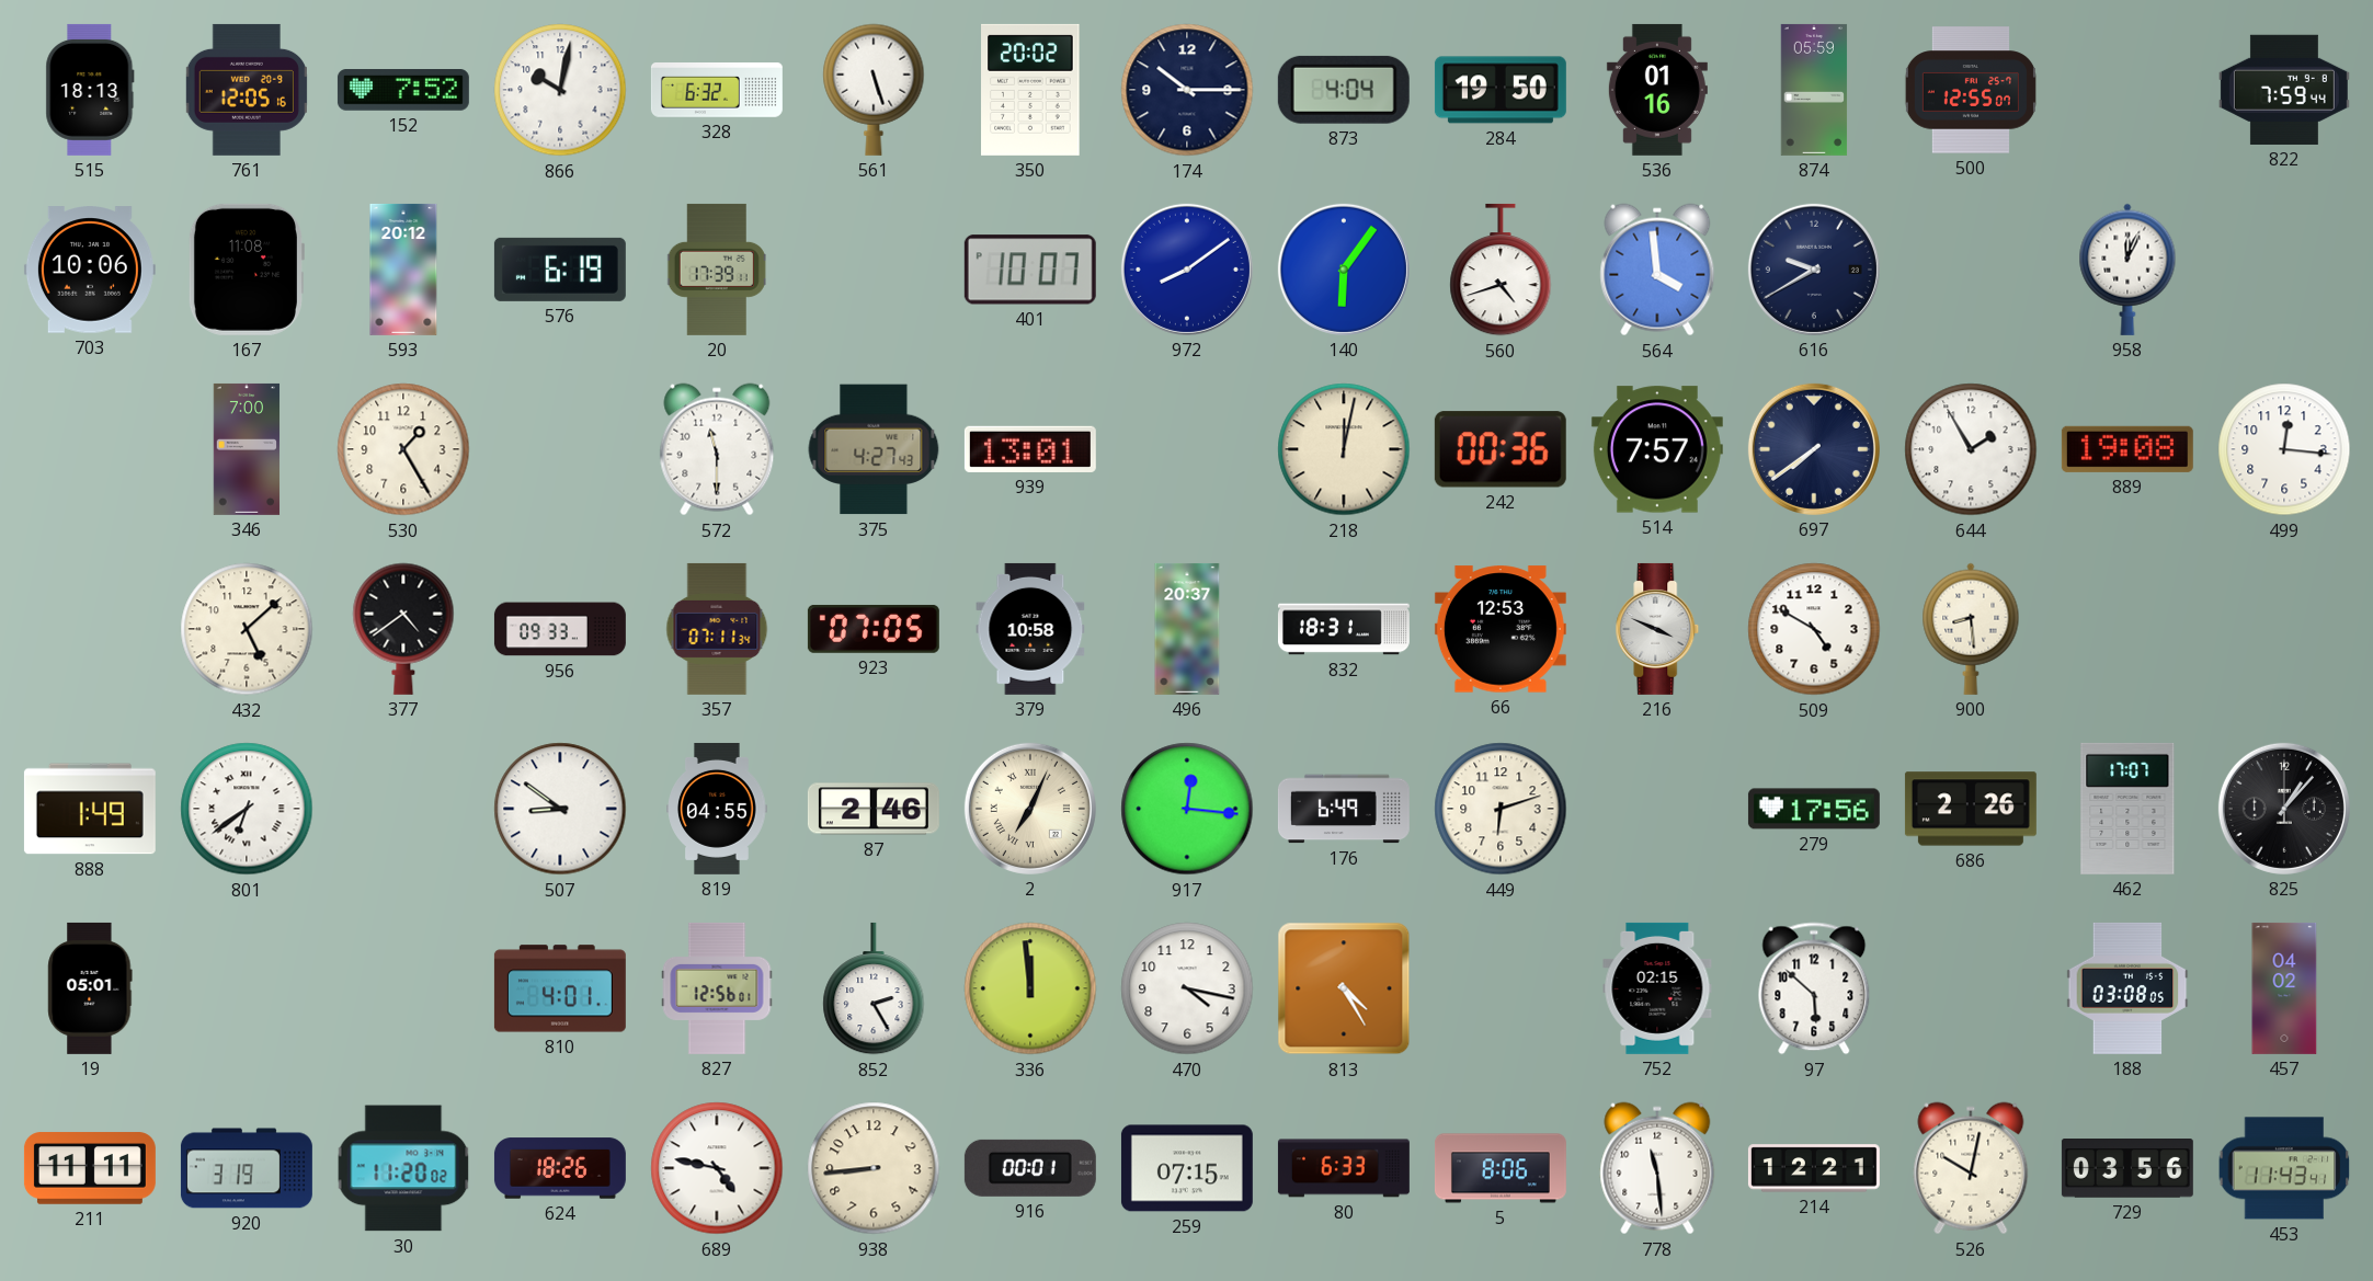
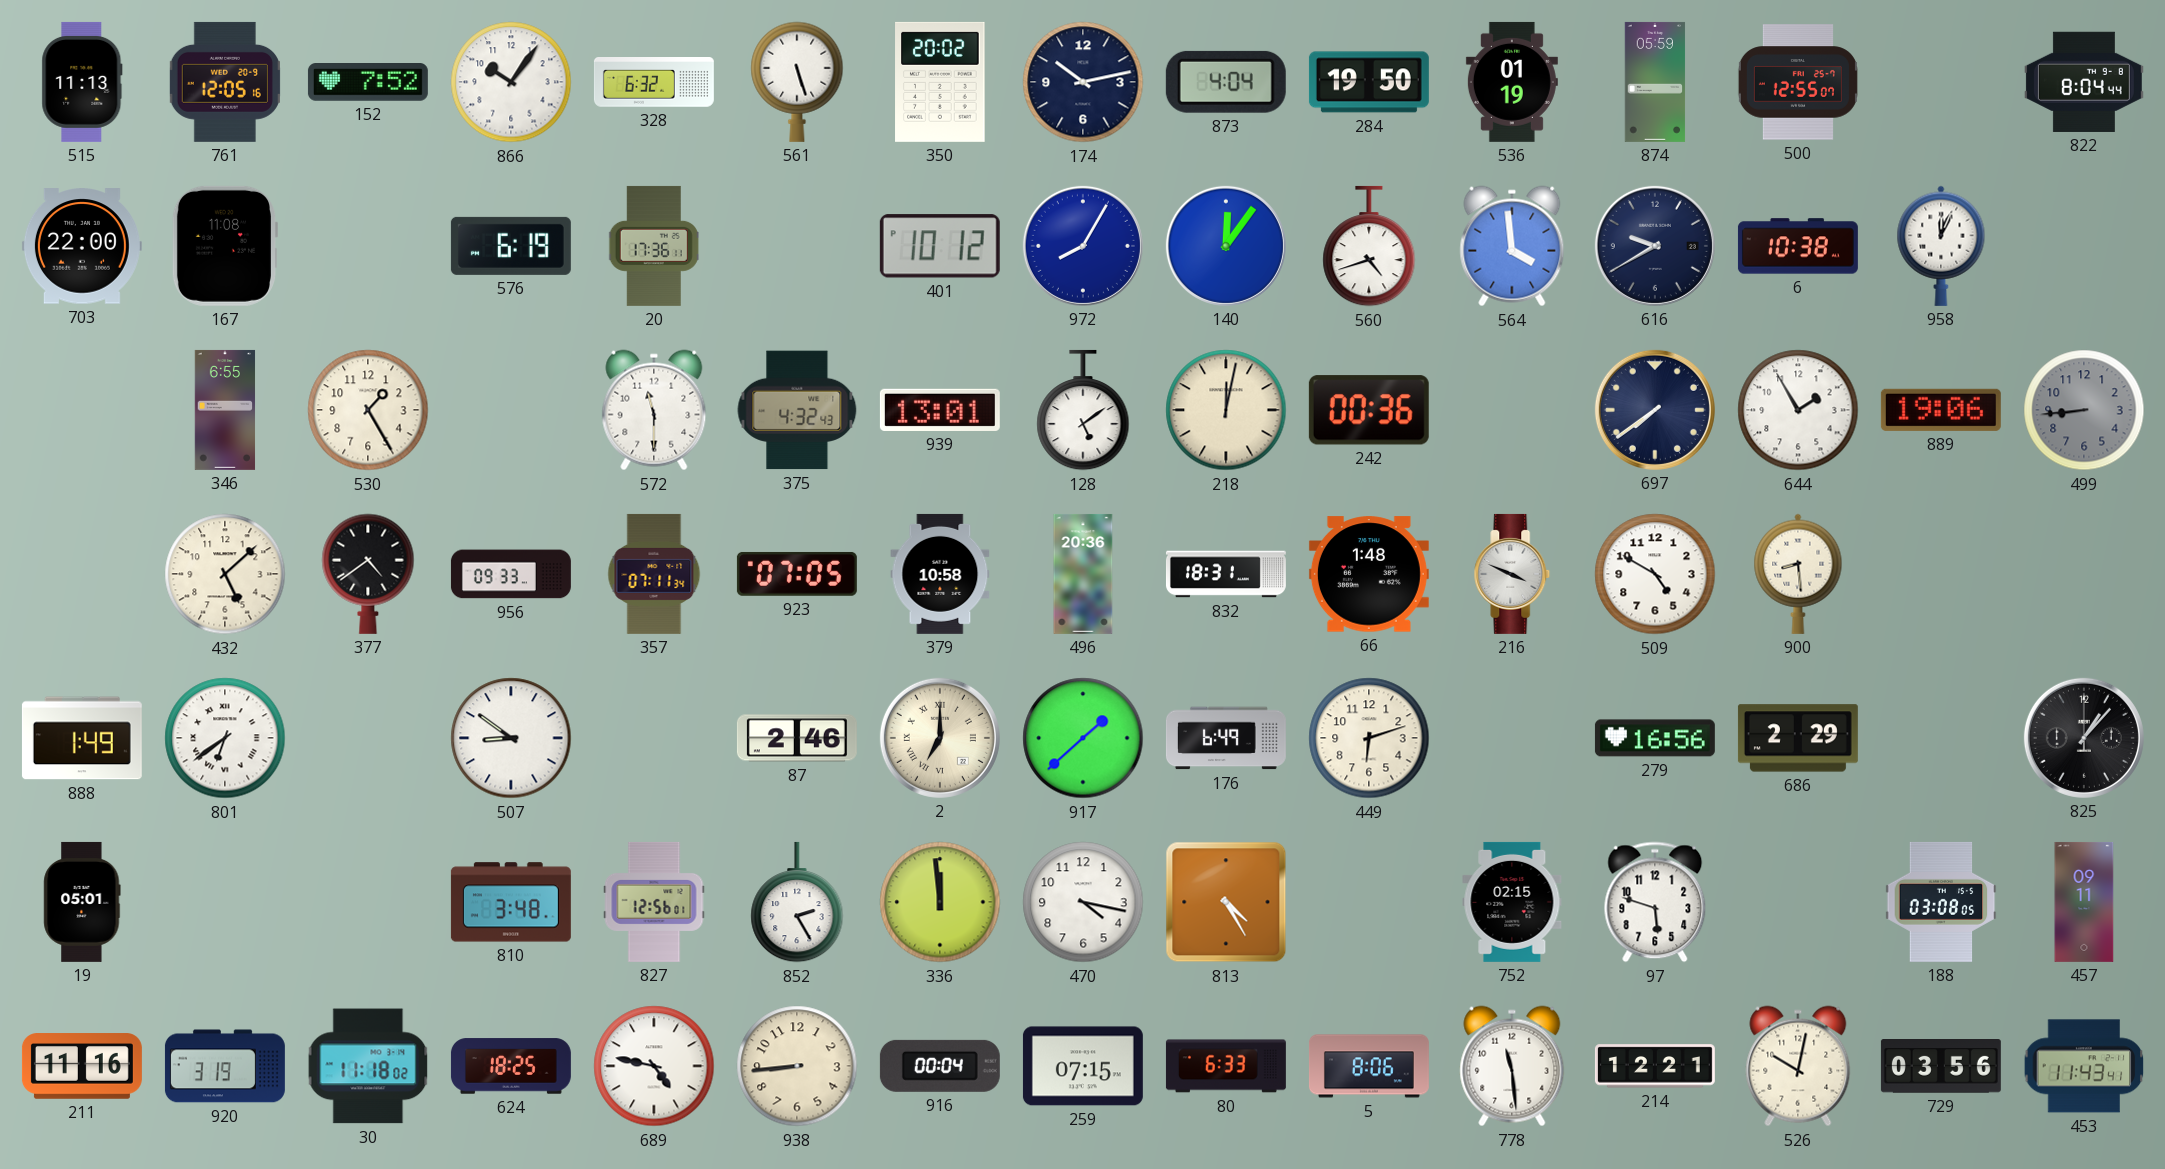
515: 18:13 -> 11:13 (82, 82)
866: 10:02 -> 10:06 (511, 82)
174: 10:15 -> 10:13 (1083, 82)
536: 01:16 -> 01:19 (1512, 82)
822: 7:59 -> 8:04 (2084, 82)
703: 10:06 -> 22:00 (82, 246)
593: 20:12 -> none (403, 270)
20: 17:39 -> 17:36 (654, 246)
401: 10:07 -> 10:12 (940, 246)
972: 8:09 -> 8:05 (1083, 246)
140: 6:06 -> 12:06 (1226, 246)
6: none -> 10:38 (1798, 246)
346: 7:00 -> 6:55 (225, 410)
375: 4:27 -> 4:32 (797, 410)
128: none -> 5:09 (1083, 410)
514: 7:57 -> none (1657, 449)
889: 19:08 -> 19:06 (1941, 410)
499: 12:16 -> 8:44 (2084, 410)
499 dial: white -> grey (2084, 410)
496: 20:37 -> 20:36 (1083, 574)
66: 12:53 -> 1:48 (1369, 574)
819: 04:55 -> none (717, 809)
2: 7:04 -> 7:00 (940, 738)
917: 12:16 -> 1:38 (1083, 738)
279: 17:56 -> 16:56 (1655, 738)
686: 2:26 -> 2:29 (1798, 738)
462: 17:07 -> none (2127, 809)
810: 4:01 -> 3:48 (511, 902)
97: 5:52 -> 5:48 (1655, 902)
457: 04:02 -> 09:11 (2084, 902)
211: 11:11 -> 11:16 (82, 1066)
30: 11:20 -> 11:18 (368, 1066)
624: 18:26 -> 18:25 (511, 1066)
916: 00:01 -> 00:04 (940, 1066)
